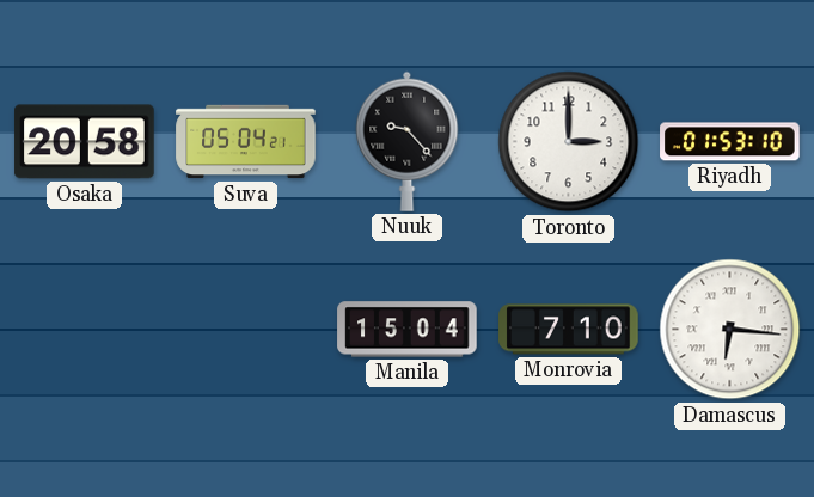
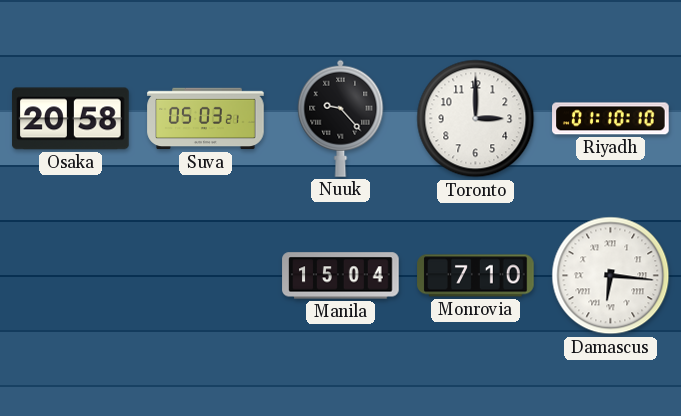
Suva: 05:04 -> 05:03 (206, 119)
Riyadh: 01:53 -> 01:10 (611, 119)
